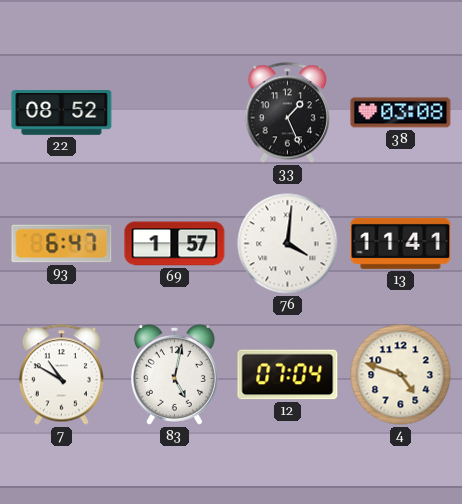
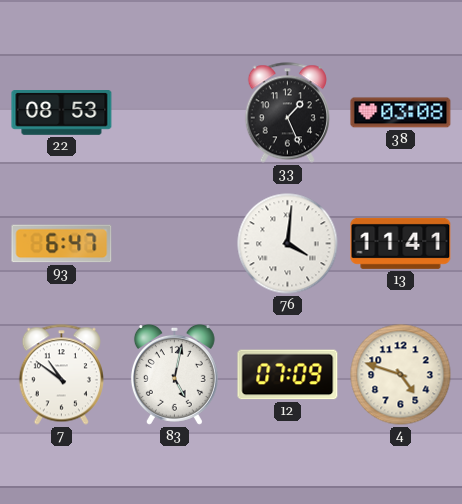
22: 08:52 -> 08:53 (62, 113)
69: 1:57 -> none (175, 244)
7: 10:50 -> 10:51 (61, 375)
12: 07:04 -> 07:09 (288, 375)
